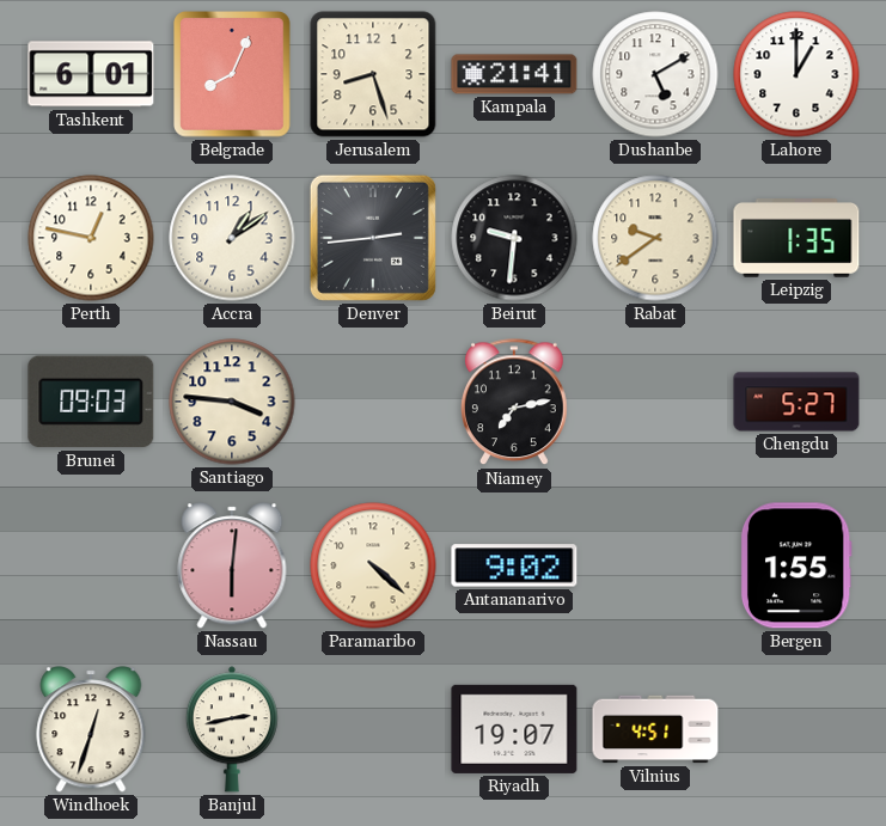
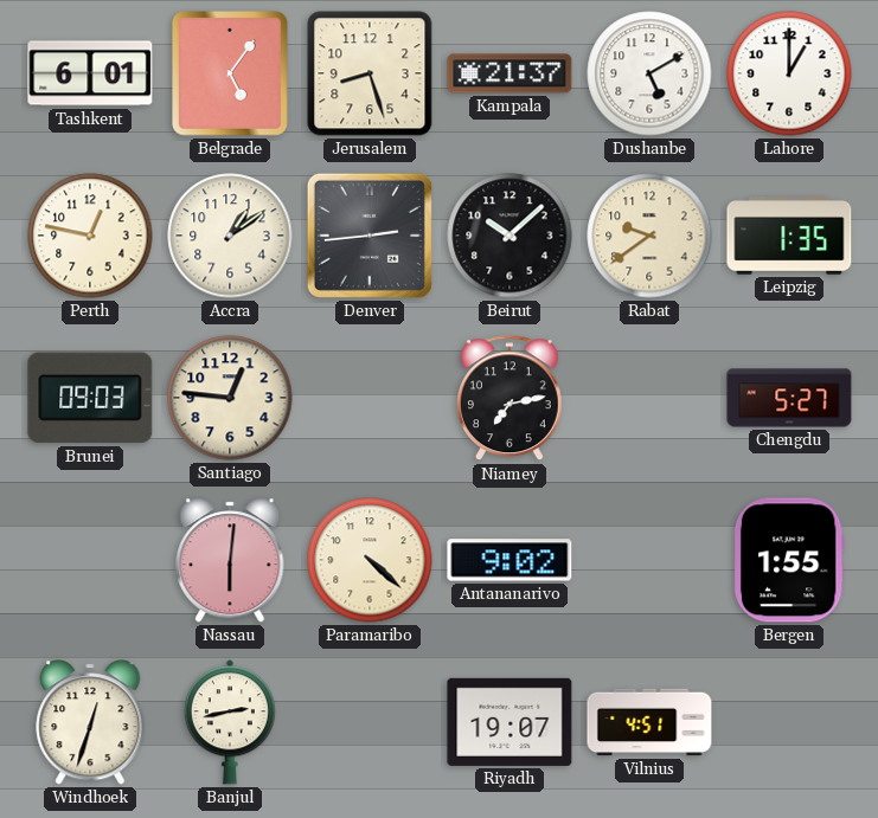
Belgrade: 8:04 -> 5:06 (231, 75)
Kampala: 21:41 -> 21:37 (510, 73)
Beirut: 9:31 -> 10:08 (510, 236)
Santiago: 3:46 -> 12:46 (230, 398)
